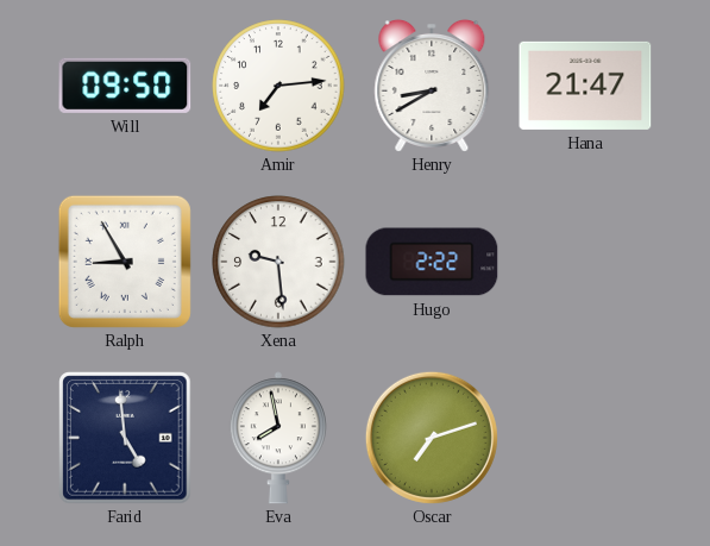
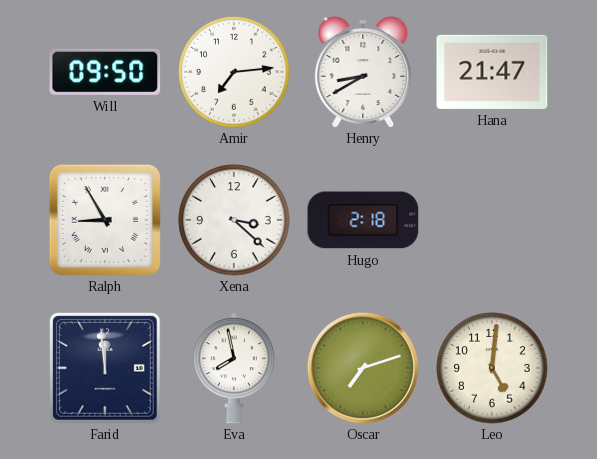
Xena: 9:29 -> 3:22 (234, 220)
Hugo: 2:22 -> 2:18 (363, 220)
Farid: 4:59 -> 11:59 (105, 368)
Leo: none -> 5:01 (492, 368)
